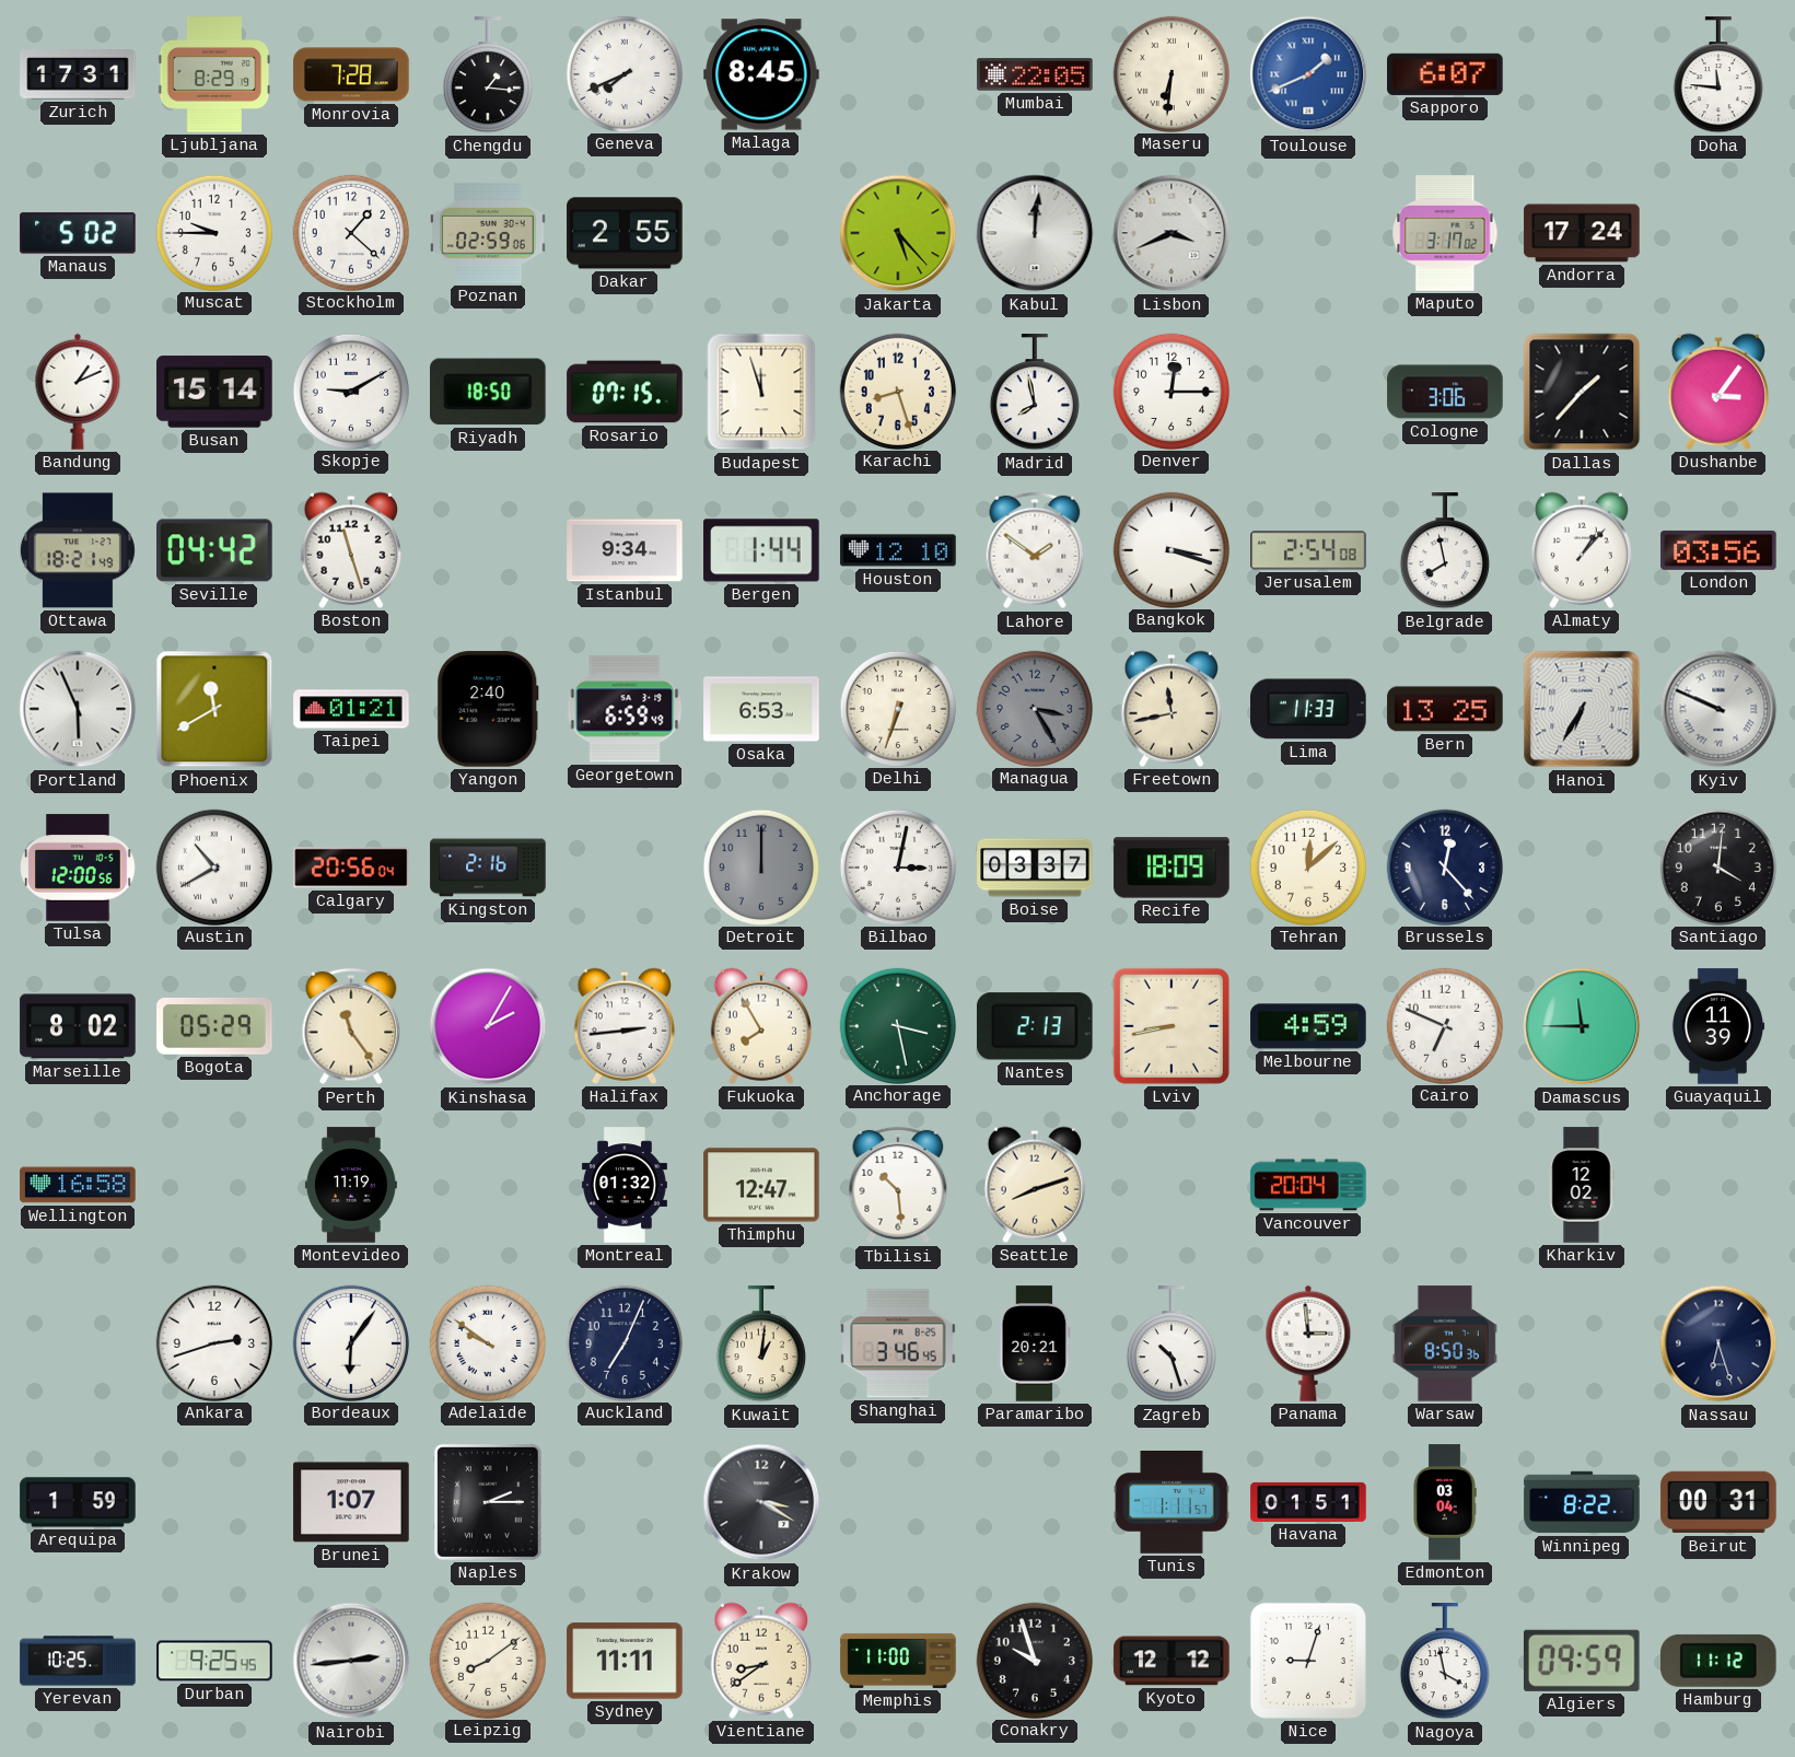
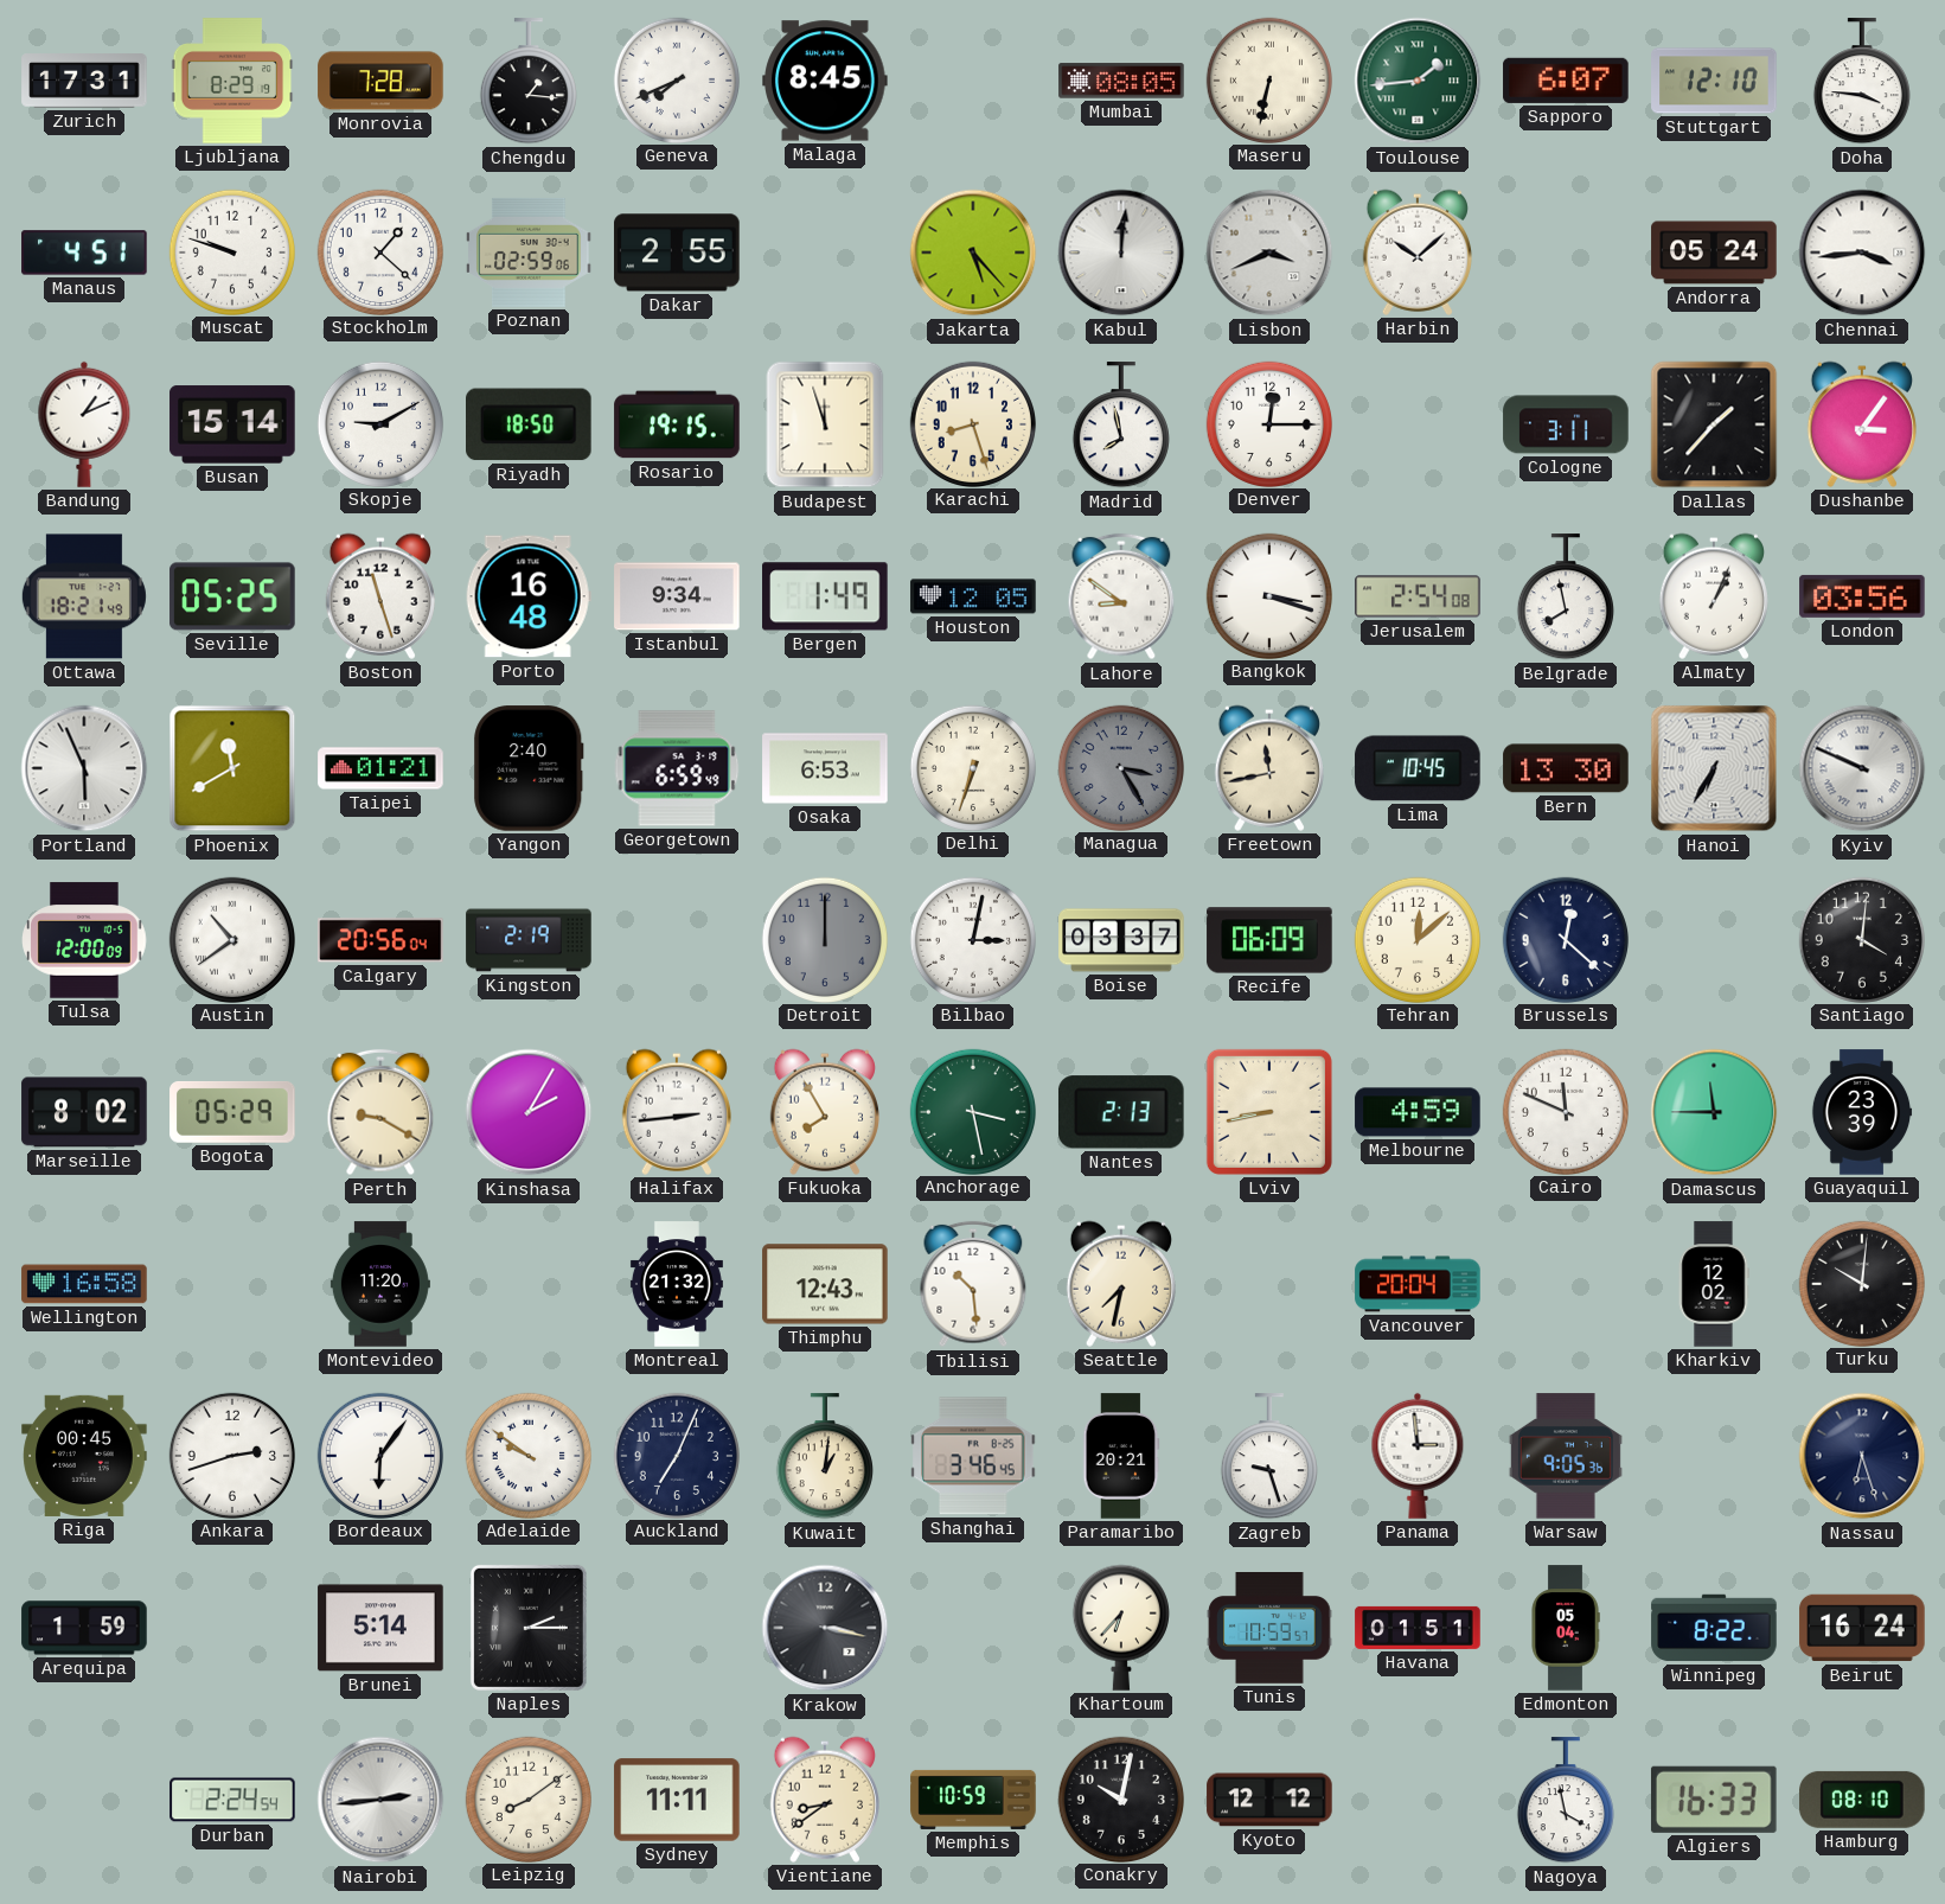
Mumbai: 22:05 -> 08:05 (1121, 81)
Maseru: 6:31 -> 6:32 (1268, 79)
Toulouse: 1:41 -> 1:44 (1418, 81)
Toulouse dial: blue -> green (1418, 81)
Stuttgart: none -> 12:10 (1714, 81)
Doha: 11:46 -> 3:46 (1862, 82)
Manaus: 5:02 -> 4:51 (84, 253)
Muscat: 9:45 -> 9:48 (231, 251)
Harbin: none -> 10:08 (1418, 253)
Maputo: 3:17 -> none (1445, 233)
Andorra: 17:24 -> 05:24 (1714, 253)
Chennai: none -> 3:44 (1862, 253)
Rosario: 07:15 -> 19:15 (677, 424)
Cologne: 3:06 -> 3:11 (1566, 424)
Seville: 04:42 -> 05:25 (232, 596)
Porto: none -> 16:48 (529, 596)
Bergen: 1:44 -> 1:49 (825, 596)
Houston: 12:10 -> 12:05 (973, 596)
Lahore: 1:51 -> 8:51 (1121, 596)
Almaty: 1:07 -> 1:04 (1714, 596)
Lima: 11:33 -> 10:45 (1418, 768)
Bern: 13:25 -> 13:30 (1566, 768)
Tulsa: 12:00:56 -> 12:00:09 (84, 940)
Austin: 10:40 -> 10:39 (231, 939)
Kingston: 2:16 -> 2:19 (529, 940)
Recife: 18:09 -> 06:09 (1269, 940)
Brussels: 12:23 -> 12:22 (1565, 939)
Perth: 11:24 -> 9:20 (380, 1112)
Cairo: 6:49 -> 11:49 (1565, 1111)
Guayaquil: 11:39 -> 23:39 (1862, 1112)
Montevideo: 11:19 -> 11:20 (380, 1284)
Montreal: 01:32 -> 21:32 (677, 1284)
Thimphu: 12:47 -> 12:43 (825, 1284)
Seattle: 8:12 -> 7:32 (1121, 1284)
Turku: none -> 10:01 (1861, 1283)
Riga: none -> 00:45 (84, 1456)
Zagreb: 10:27 -> 9:27 (1269, 1457)
Warsaw: 8:50 -> 9:05 (1566, 1456)
Brunei: 1:07 -> 5:14 (380, 1628)
Krakow: 3:20 -> 3:17 (825, 1628)
Khartoum: none -> 6:37 (1121, 1628)
Tunis: 1:11 -> 10:59 (1269, 1629)
Edmonton: 03:04 -> 05:04 (1566, 1628)
Beirut: 00:31 -> 16:24 (1862, 1628)
Yerevan: 10:25 -> none (78, 1661)
Durban: 9:25 -> 2:24 (232, 1800)
Memphis: 11:00 -> 10:59 (973, 1800)
Conakry: 9:57 -> 10:02 (1120, 1798)
Nice: 9:03 -> none (1308, 1661)
Algiers: 09:59 -> 16:33 (1714, 1800)
Hamburg: 11:12 -> 08:10 (1863, 1800)
